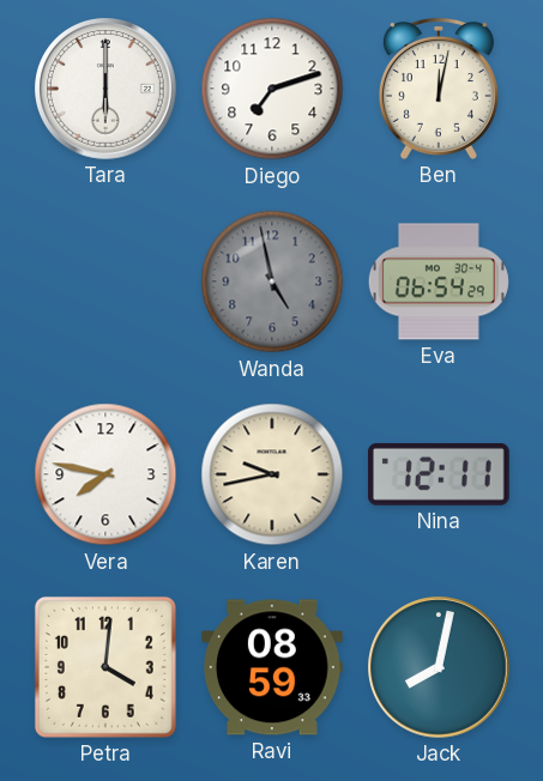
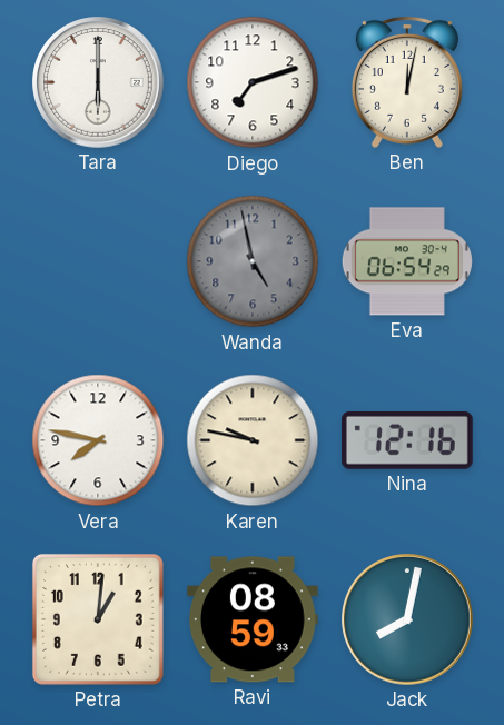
Karen: 9:43 -> 9:47 (253, 440)
Nina: 12:11 -> 12:16 (408, 440)
Petra: 4:01 -> 1:01 (98, 619)
